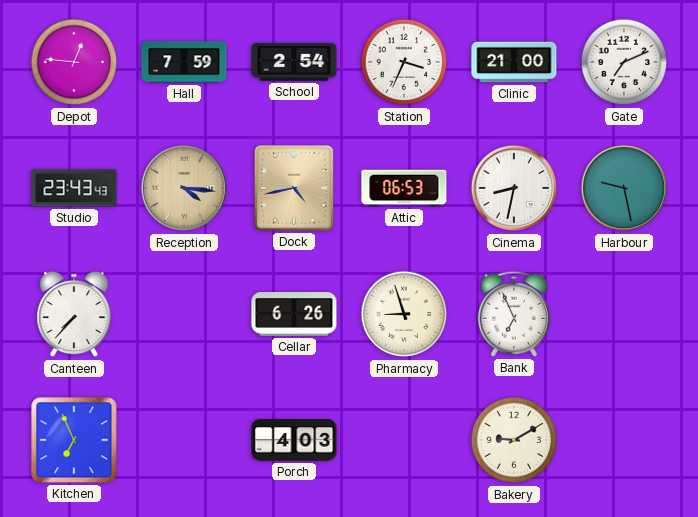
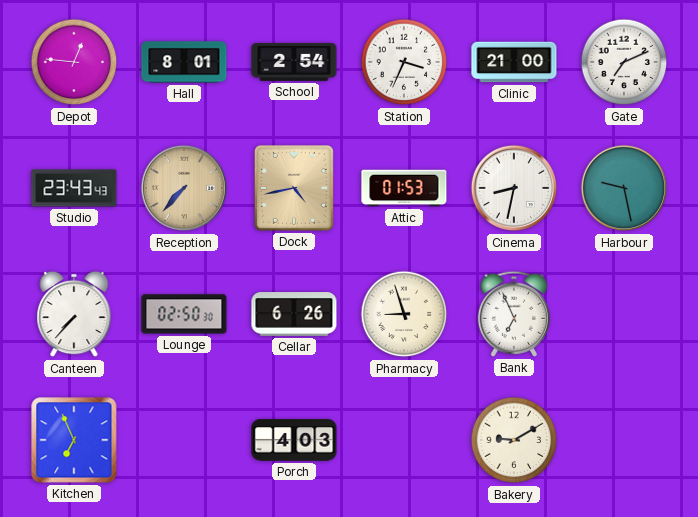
Hall: 7:59 -> 8:01 (184, 62)
Reception: 4:16 -> 7:37 (184, 188)
Attic: 06:53 -> 01:53 (404, 188)
Lounge: none -> 02:50 (184, 314)
